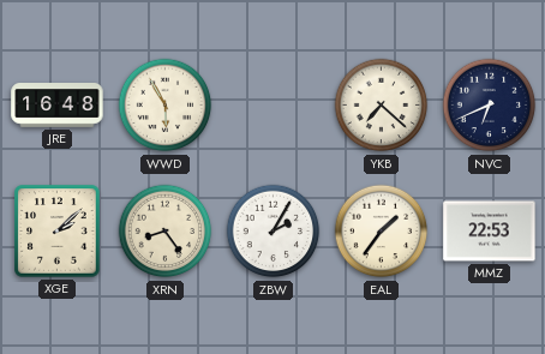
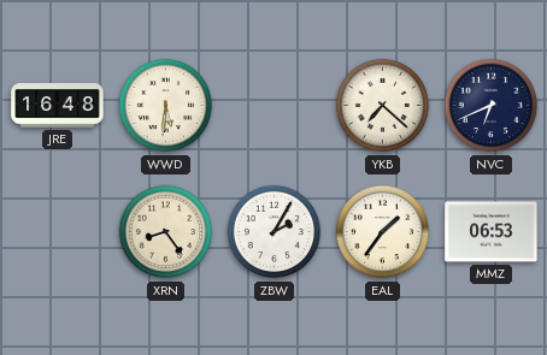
WWD: 5:55 -> 5:31 (166, 106)
XGE: 2:08 -> none (58, 232)
MMZ: 22:53 -> 06:53 (492, 232)
